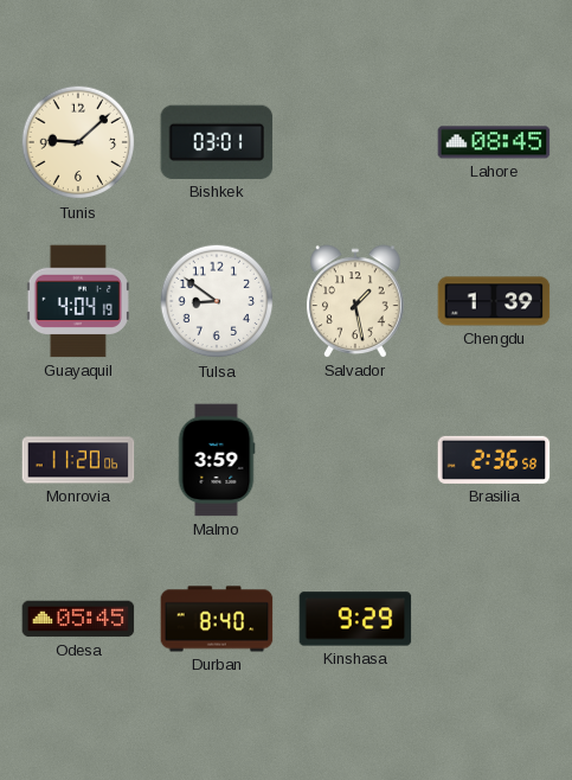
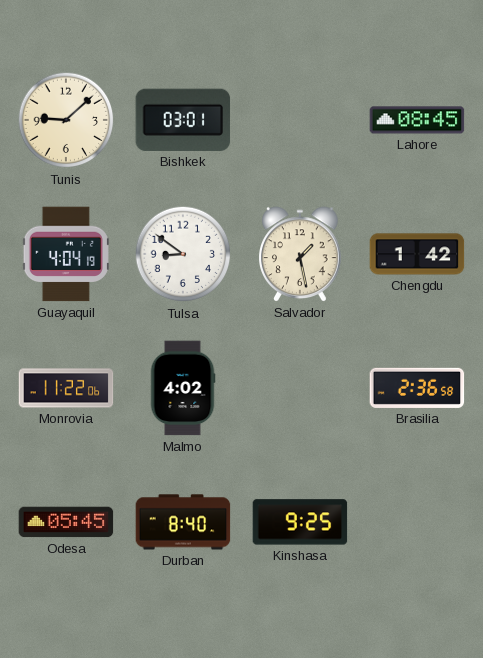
Chengdu: 1:39 -> 1:42 (417, 254)
Monrovia: 11:20 -> 11:22 (66, 388)
Malmo: 3:59 -> 4:02 (183, 388)
Kinshasa: 9:29 -> 9:25 (300, 522)
